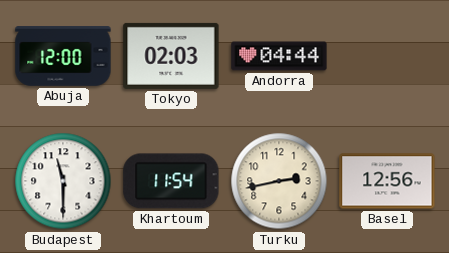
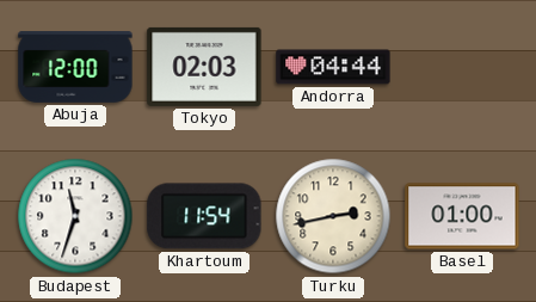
Budapest: 11:30 -> 11:33 (75, 216)
Basel: 12:56 -> 01:00 (462, 216)
